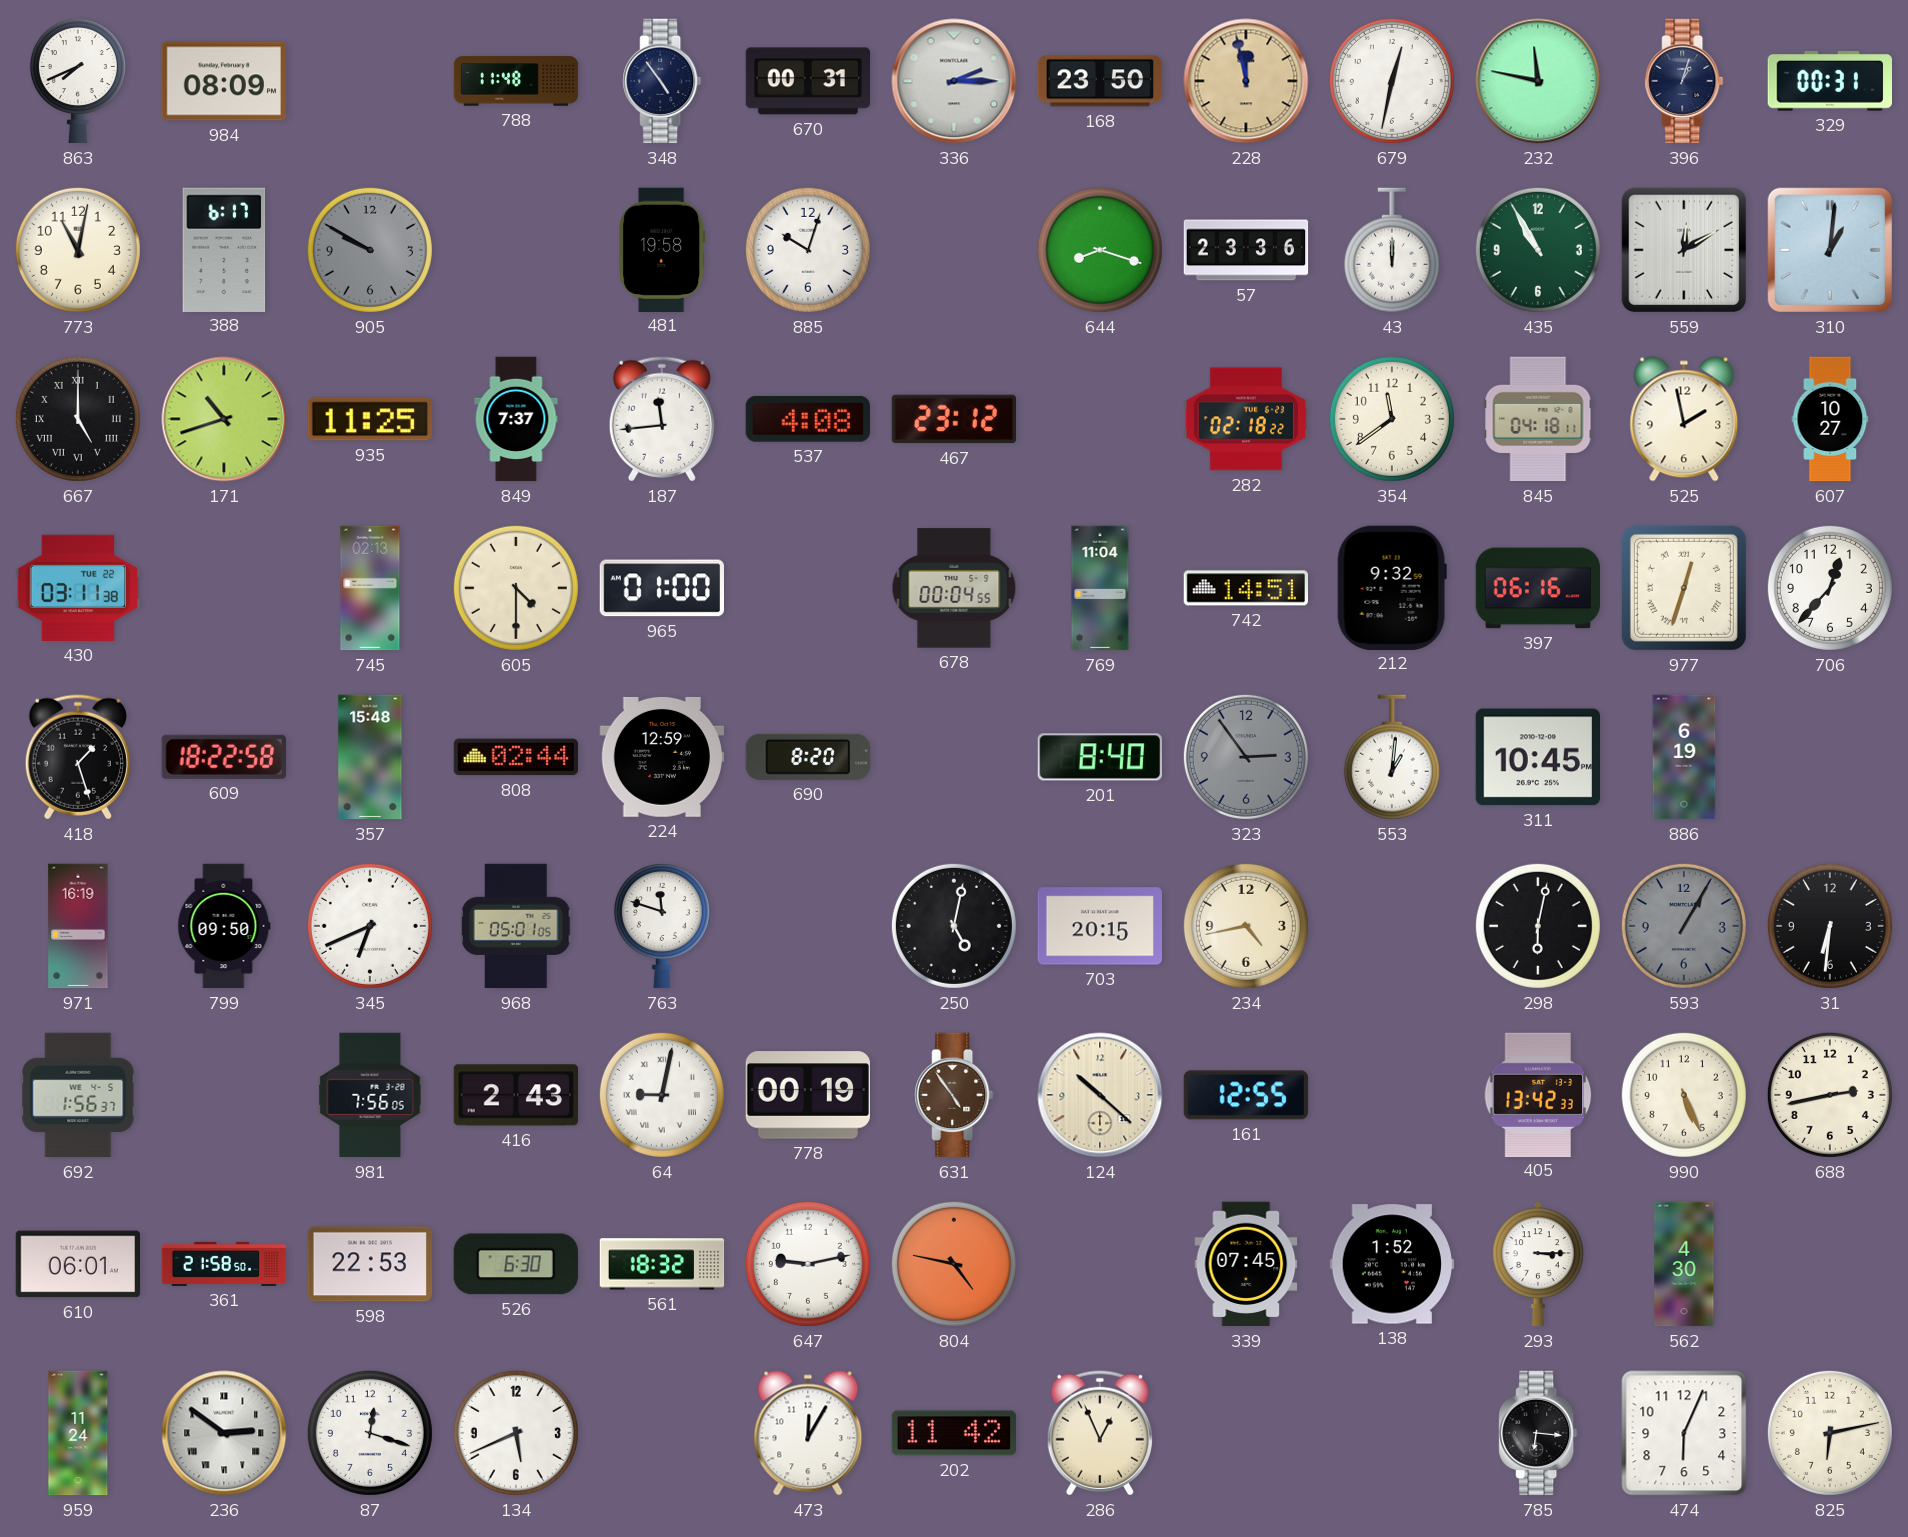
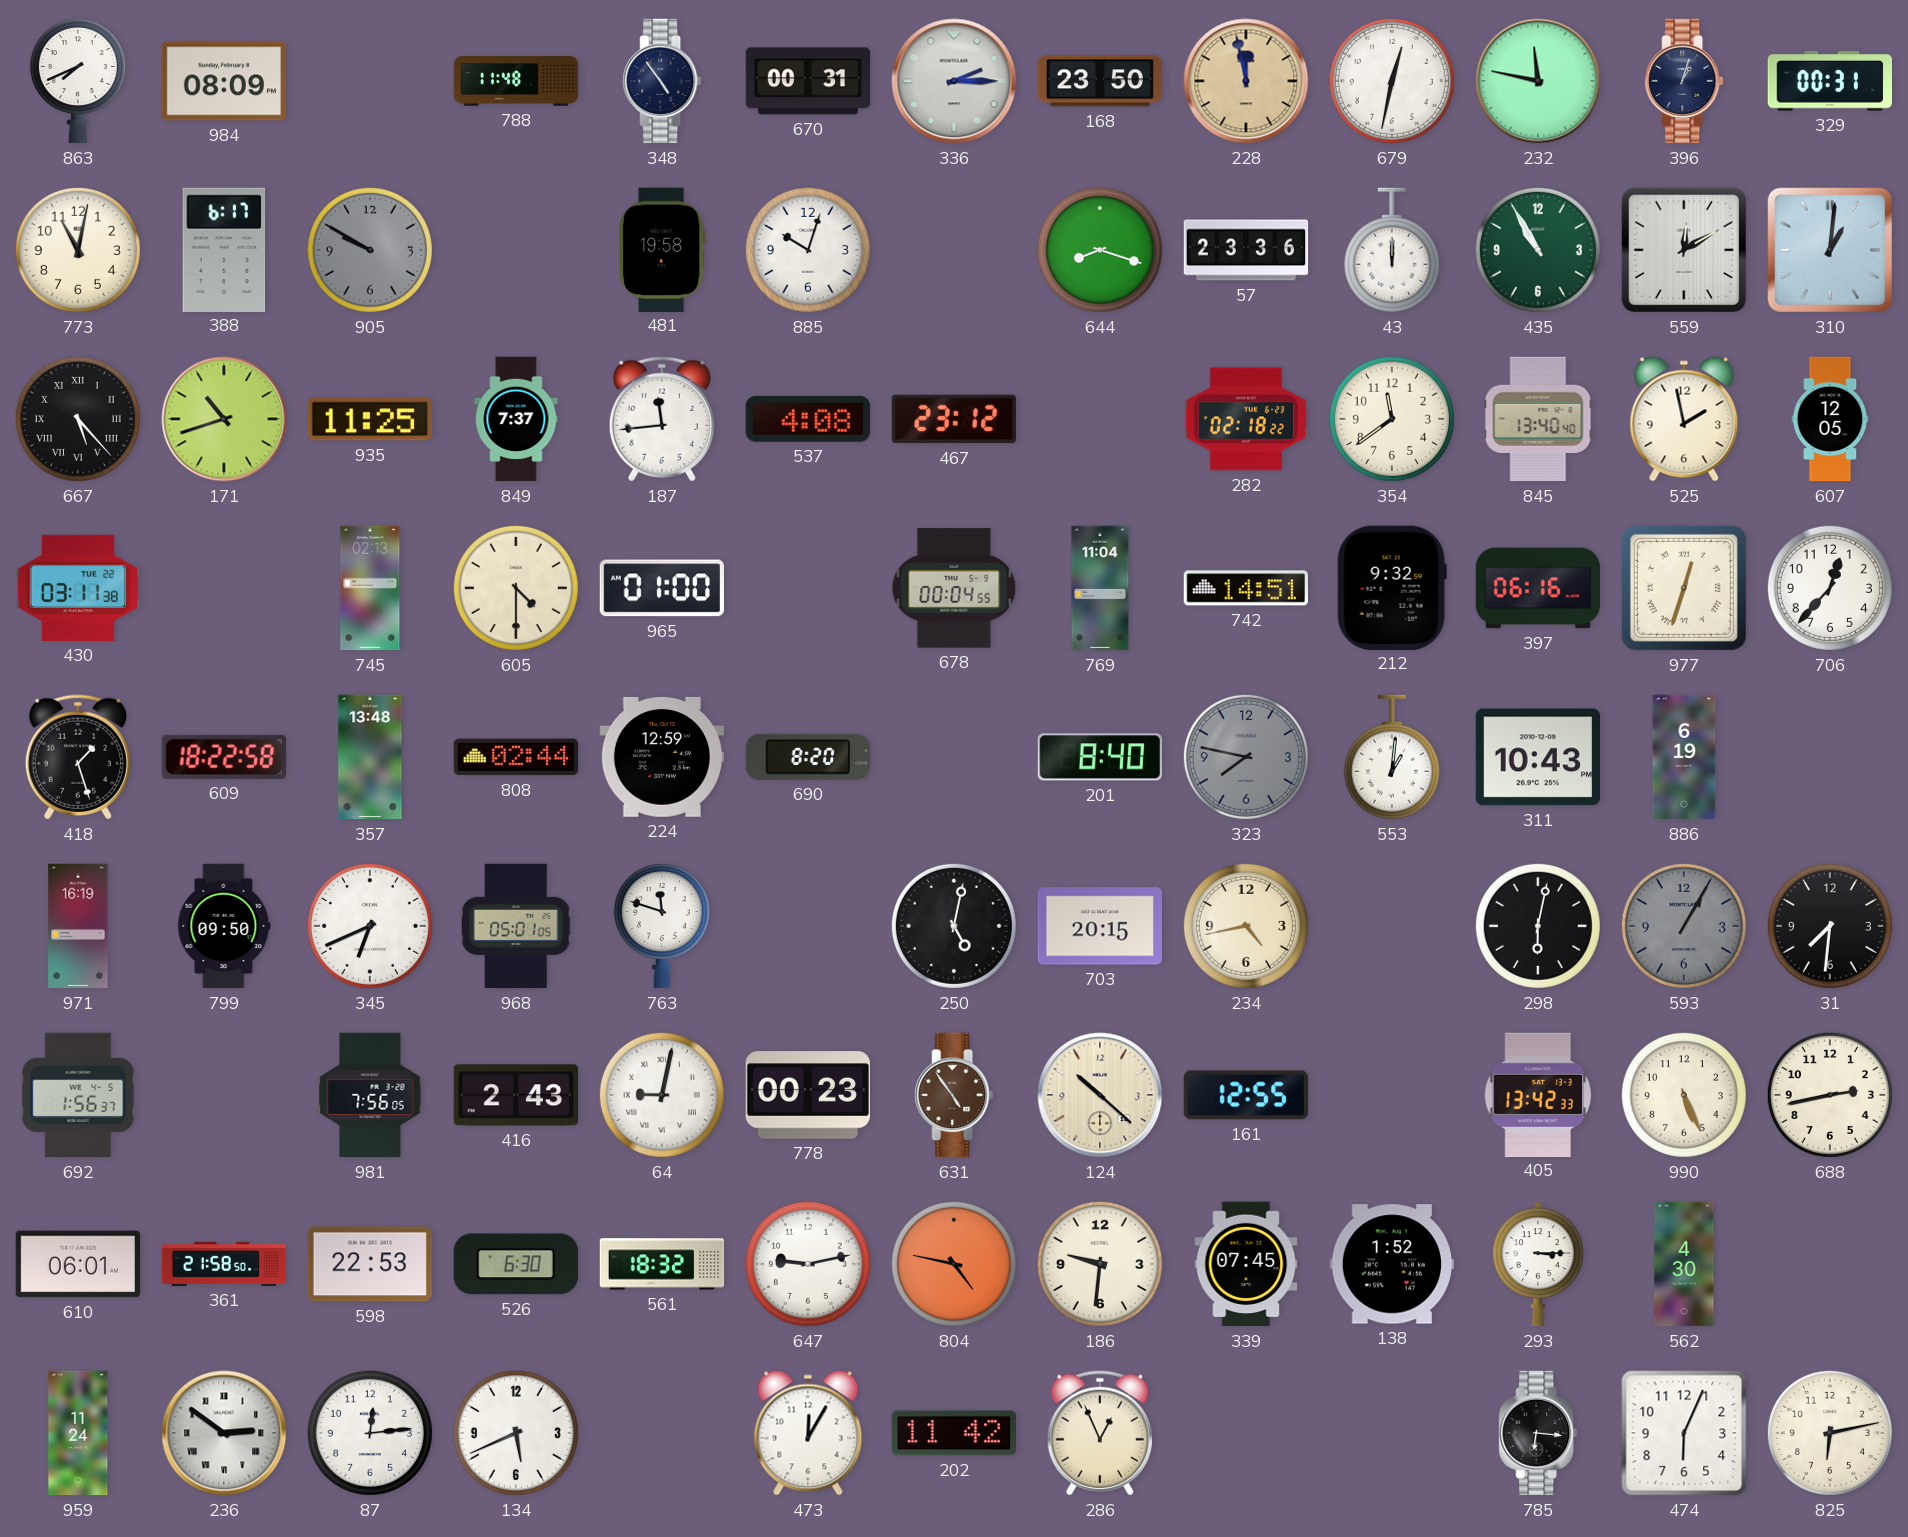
667: 5:00 -> 5:23 (78, 419)
845: 04:18 -> 13:40 (1538, 419)
607: 10:27 -> 12:05 (1830, 419)
357: 15:48 -> 13:48 (370, 757)
323: 2:54 -> 7:47 (1246, 757)
311: 10:45 -> 10:43 (1537, 757)
31: 6:31 -> 7:31 (1830, 926)
778: 00:19 -> 00:23 (807, 1095)
186: none -> 9:31 (1100, 1264)
87: 12:18 -> 12:14 (370, 1433)
